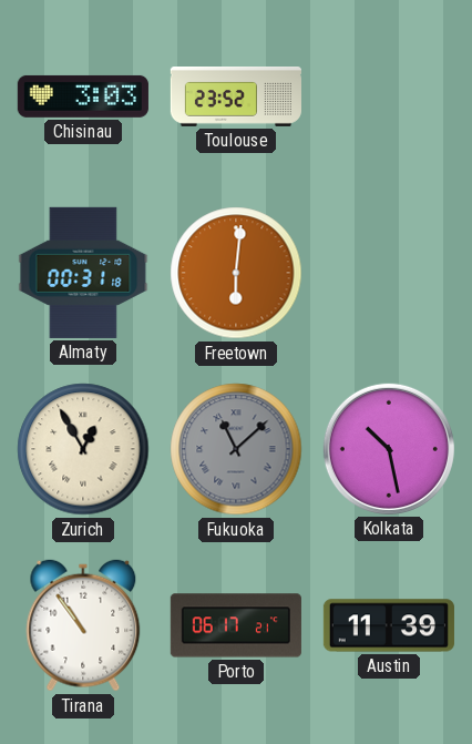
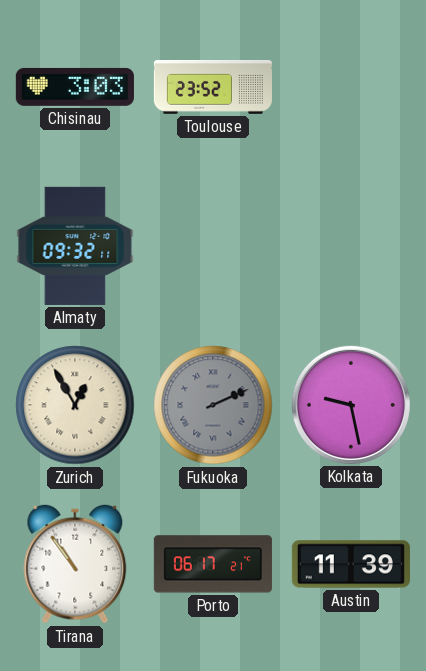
Almaty: 00:31 -> 09:32 (75, 246)
Freetown: 6:01 -> none (236, 273)
Fukuoka: 11:08 -> 2:11 (213, 405)
Kolkata: 10:28 -> 9:28 (351, 405)
